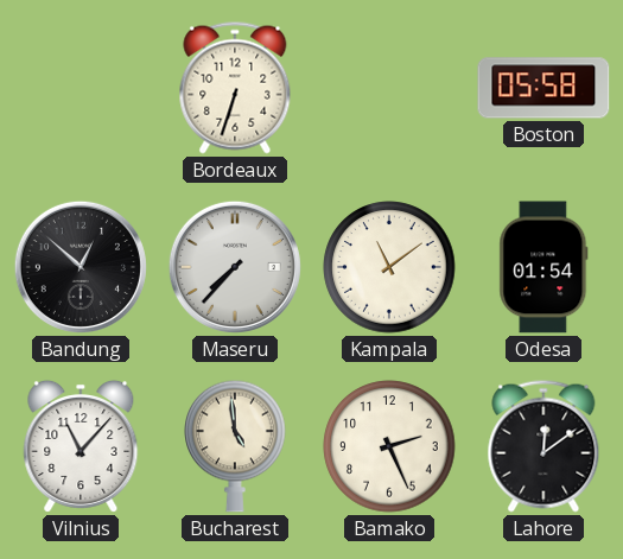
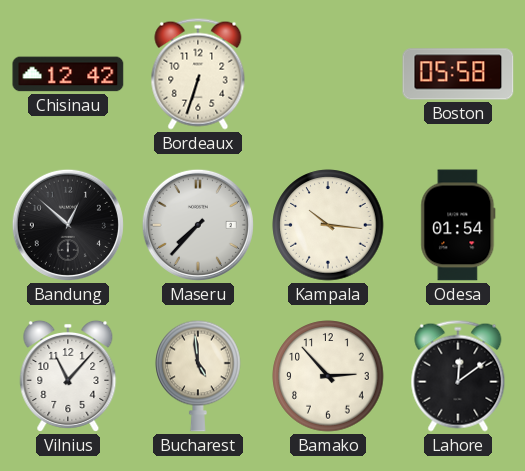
Chisinau: none -> 12:42 (68, 74)
Kampala: 11:09 -> 10:16 (328, 225)
Bamako: 2:26 -> 2:53 (328, 376)
